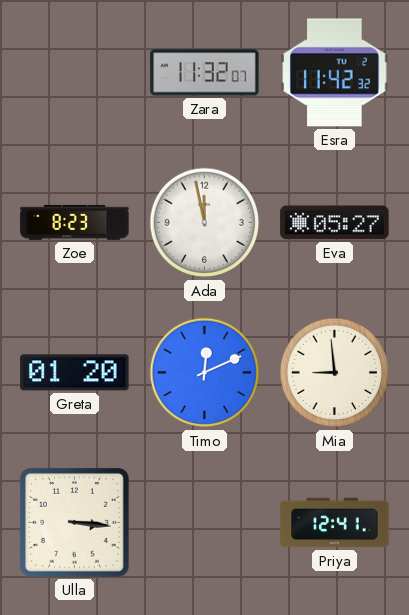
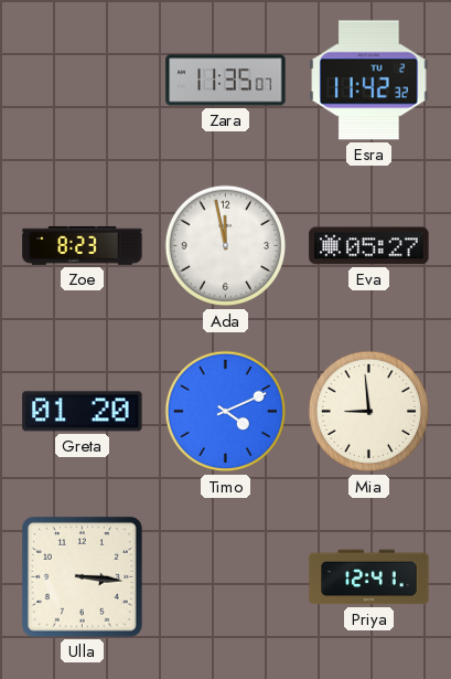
Zara: 11:32 -> 11:35 (226, 81)
Timo: 12:11 -> 4:11 (226, 412)
